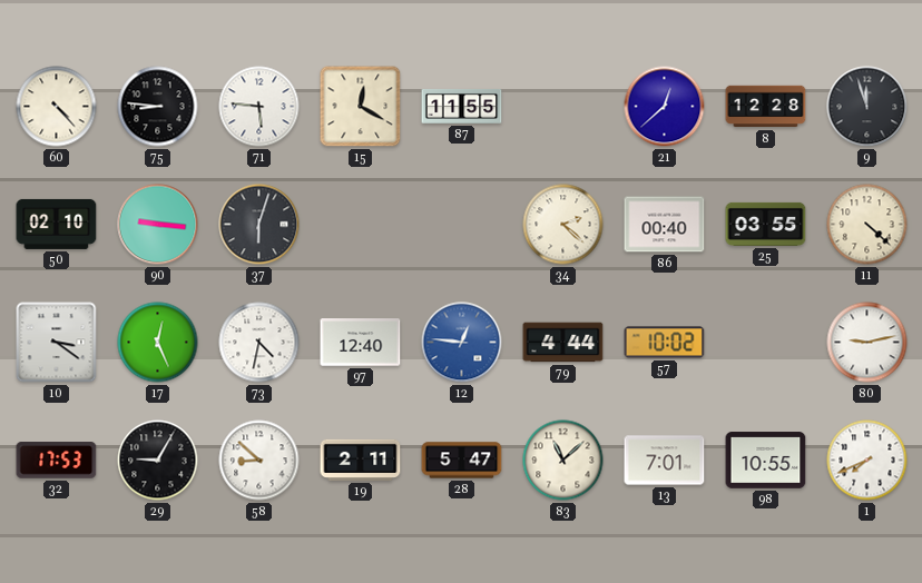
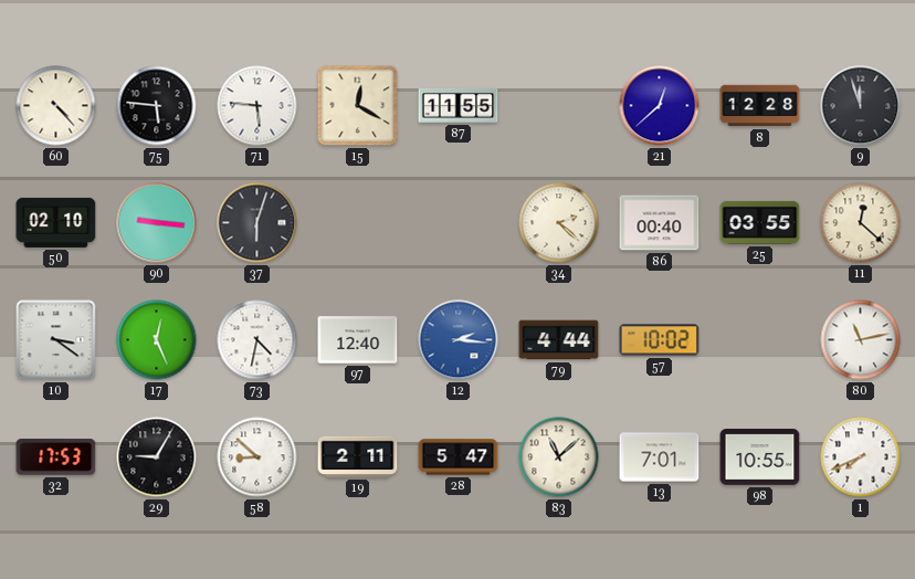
75: 8:46 -> 5:46 (157, 106)
11: 4:22 -> 12:22 (861, 223)
12: 12:46 -> 2:16 (459, 340)
80: 9:13 -> 11:13 (861, 340)
